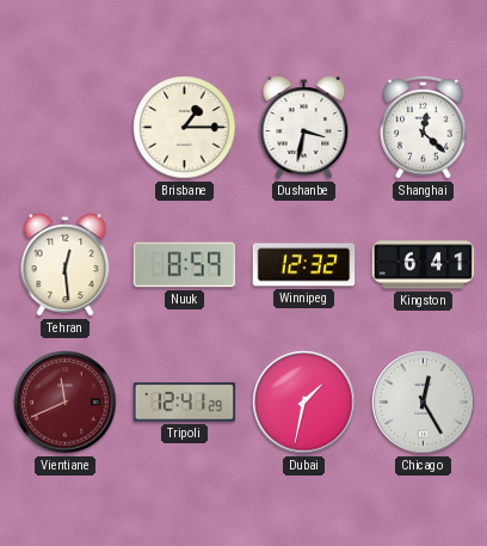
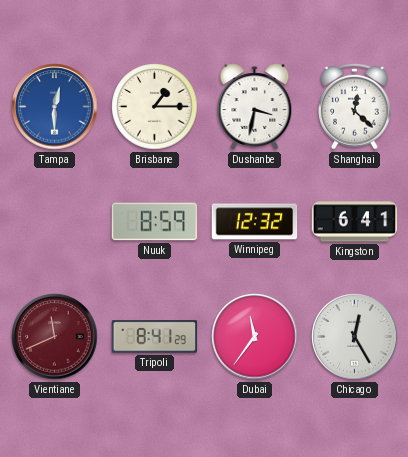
Tampa: none -> 12:30 (55, 107)
Tehran: 12:29 -> none (66, 265)
Tripoli: 12:41 -> 8:41 (155, 337)
Dubai: 1:32 -> 11:36 (255, 337)
